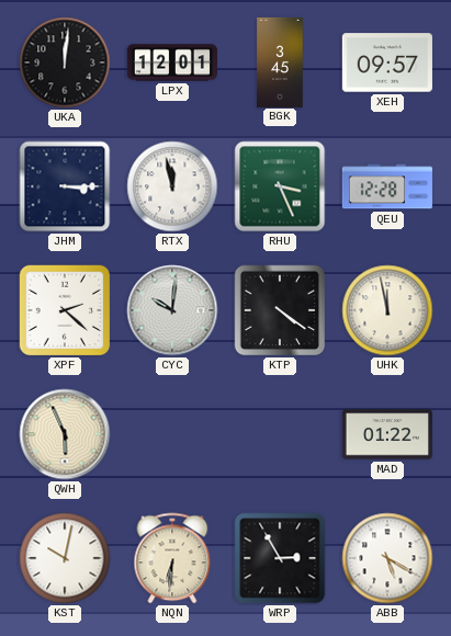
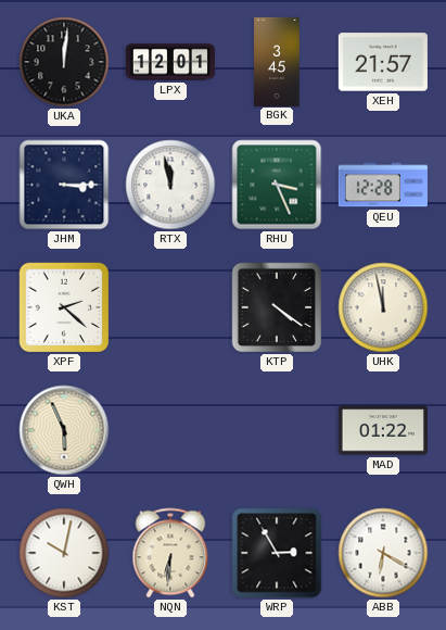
XEH: 09:57 -> 21:57 (383, 62)
CYC: 10:01 -> none (172, 310)
ABB: 5:20 -> 6:20 (383, 553)
